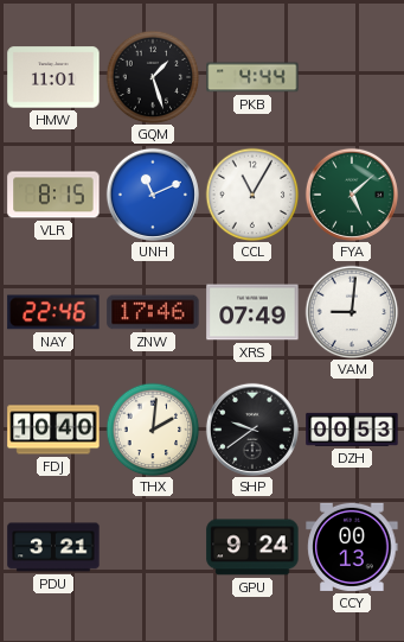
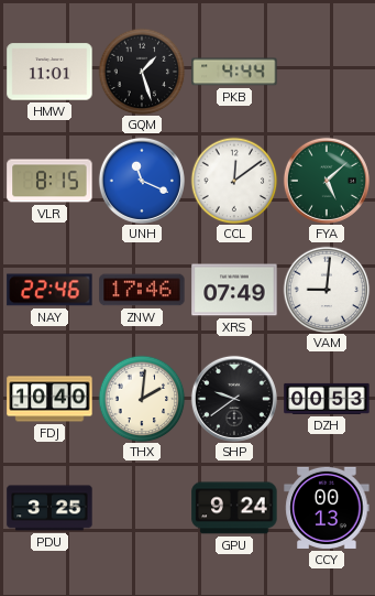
UNH: 11:11 -> 11:19 (142, 181)
CCL: 11:05 -> 12:09 (234, 181)
PDU: 3:21 -> 3:25 (49, 508)
